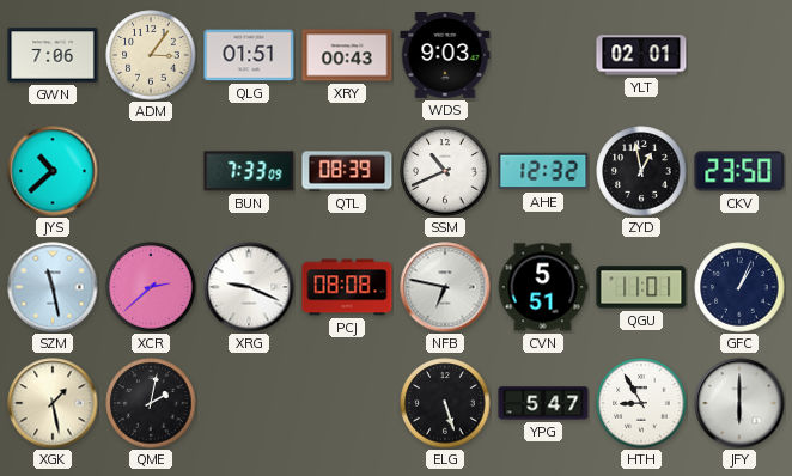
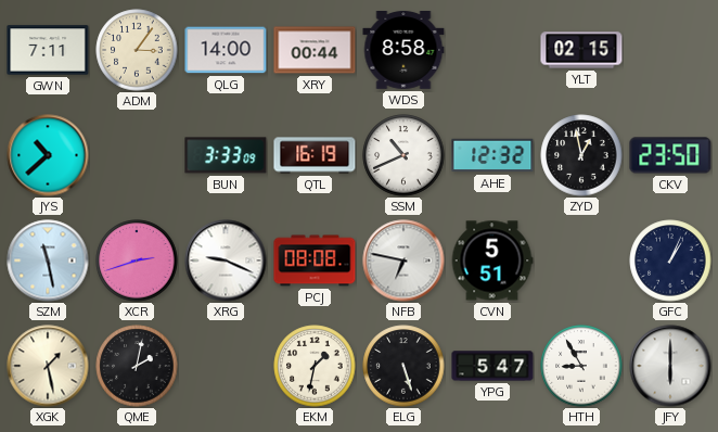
GWN: 7:06 -> 7:11 (48, 50)
QLG: 01:51 -> 14:00 (226, 50)
XRY: 00:43 -> 00:44 (315, 50)
WDS: 9:03 -> 8:58 (403, 51)
YLT: 02:01 -> 02:15 (581, 50)
BUN: 7:33 -> 3:33 (226, 155)
QTL: 08:39 -> 16:19 (315, 155)
XCR: 2:38 -> 2:42 (137, 261)
QGU: 11:01 -> none (641, 287)
EKM: none -> 1:32 (315, 366)
